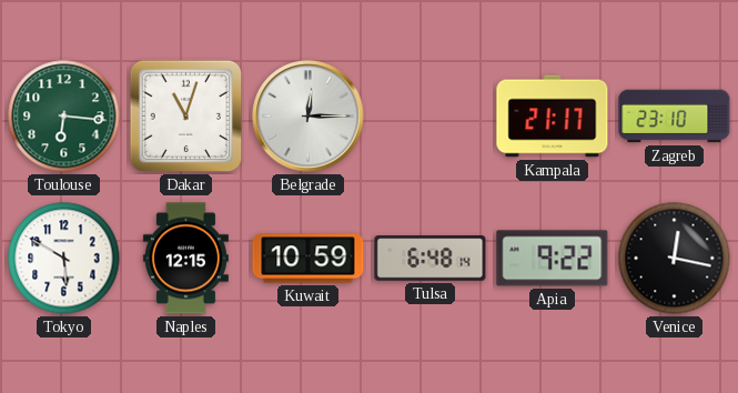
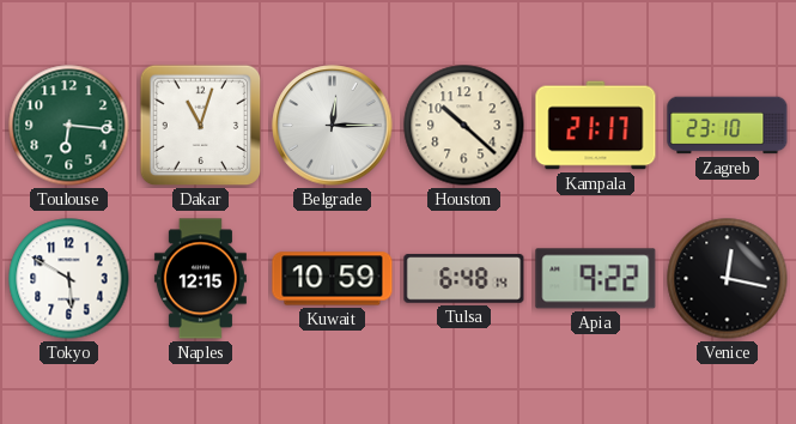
Houston: none -> 10:22 (464, 126)
